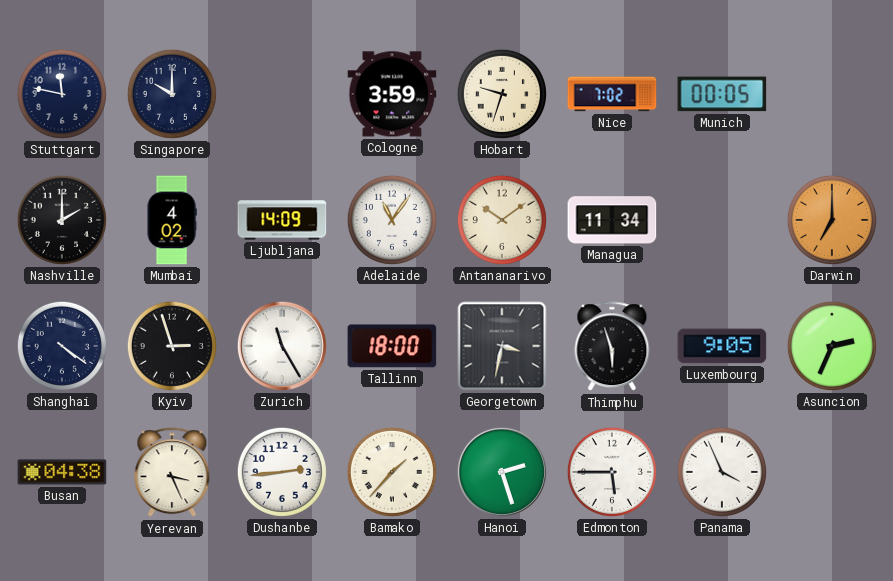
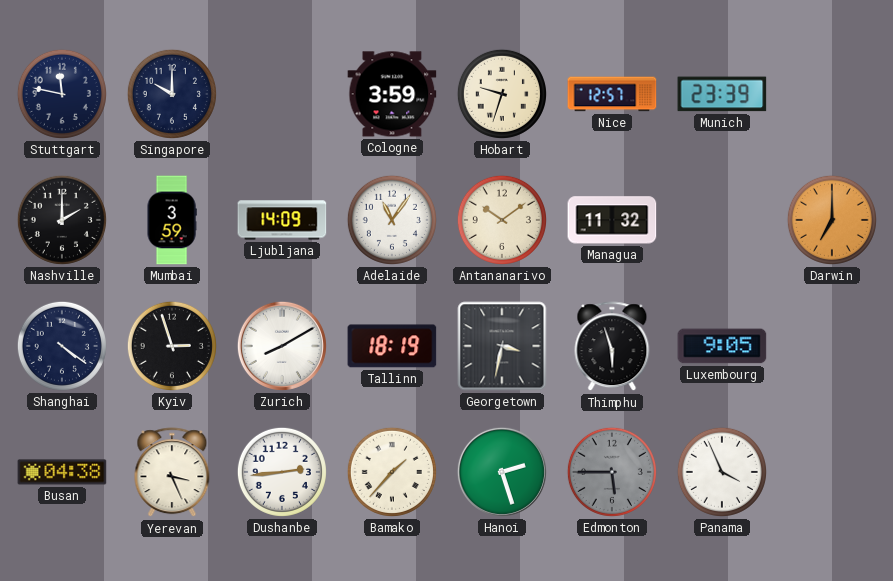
Nice: 7:02 -> 12:57 (612, 94)
Munich: 00:05 -> 23:39 (722, 94)
Mumbai: 4:02 -> 3:59 (172, 220)
Managua: 11:34 -> 11:32 (612, 220)
Zurich: 11:25 -> 8:10 (282, 346)
Tallinn: 18:00 -> 18:19 (392, 346)
Asuncion: 2:34 -> none (832, 346)
Edmonton dial: white -> grey (612, 472)
